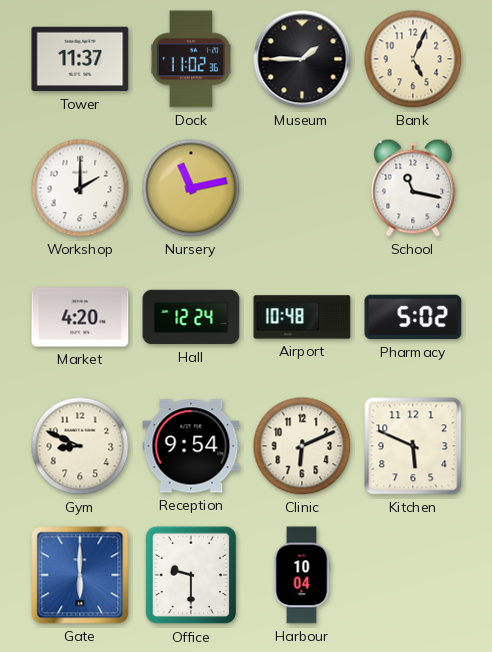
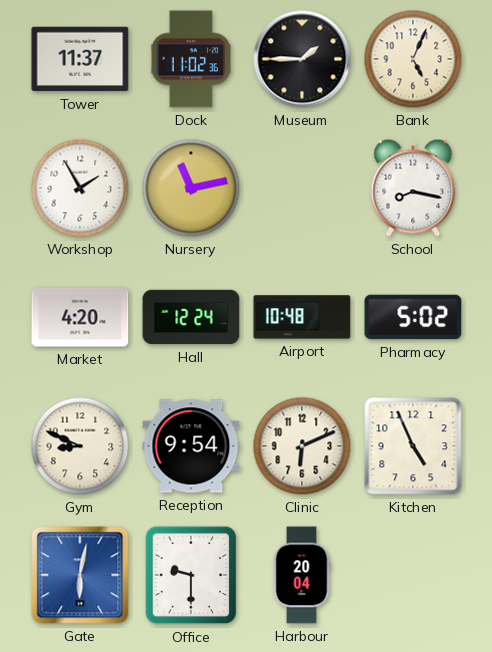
Workshop: 2:00 -> 1:55 (80, 188)
School: 11:17 -> 8:17 (413, 188)
Kitchen: 5:49 -> 4:56 (413, 446)
Gate: 6:00 -> 6:02 (80, 575)
Harbour: 10:04 -> 20:04 (302, 575)
